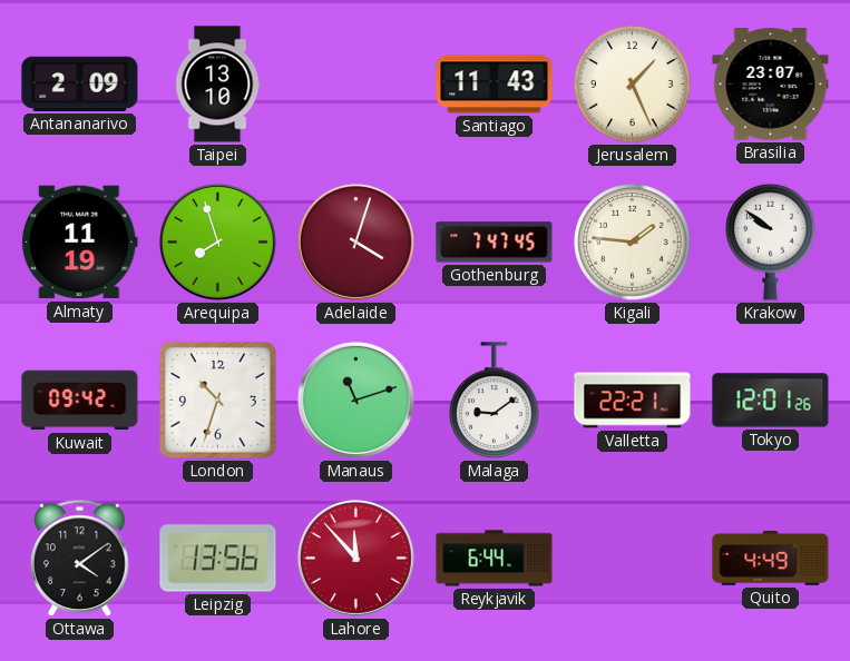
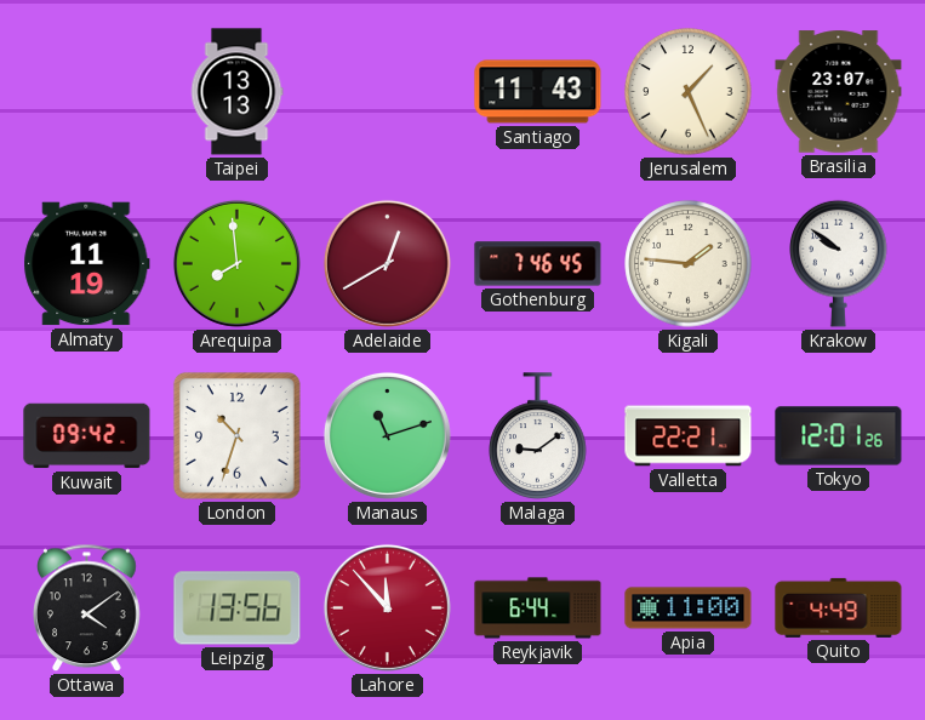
Antananarivo: 2:09 -> none (80, 83)
Taipei: 13:10 -> 13:13 (236, 92)
Arequipa: 7:57 -> 7:59 (236, 263)
Adelaide: 4:03 -> 12:40 (387, 263)
Gothenburg: 7:47 -> 7:46 (538, 264)
Apia: none -> 11:00 (689, 608)
